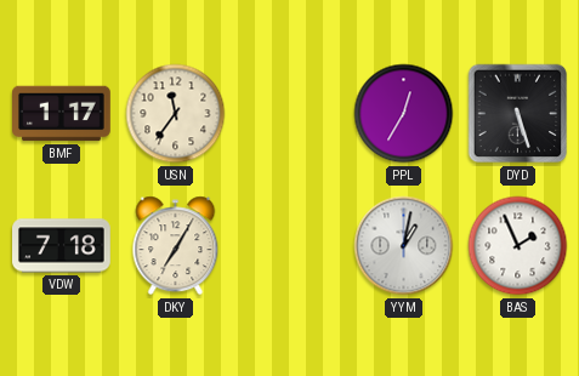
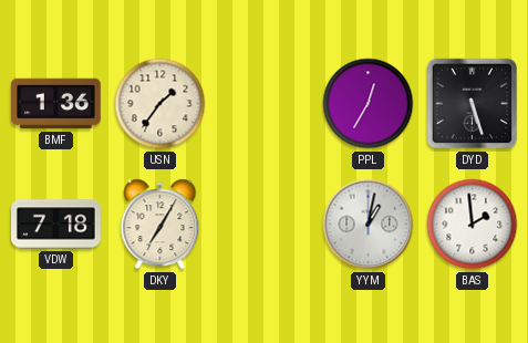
BMF: 1:17 -> 1:36 (56, 104)
USN: 11:36 -> 1:36 (161, 104)
BAS: 1:56 -> 1:59 (473, 225)
